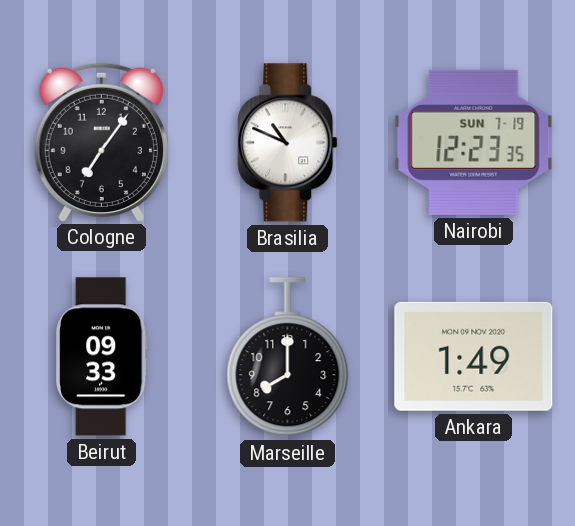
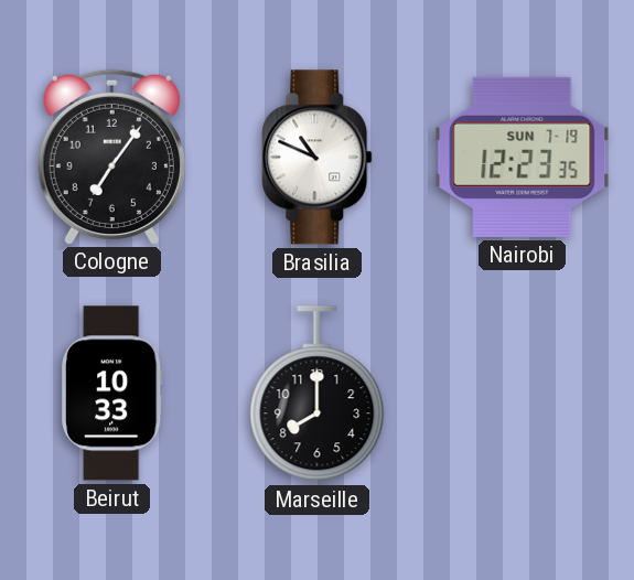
Beirut: 09:33 -> 10:33 (112, 394)
Ankara: 1:49 -> none (474, 356)
